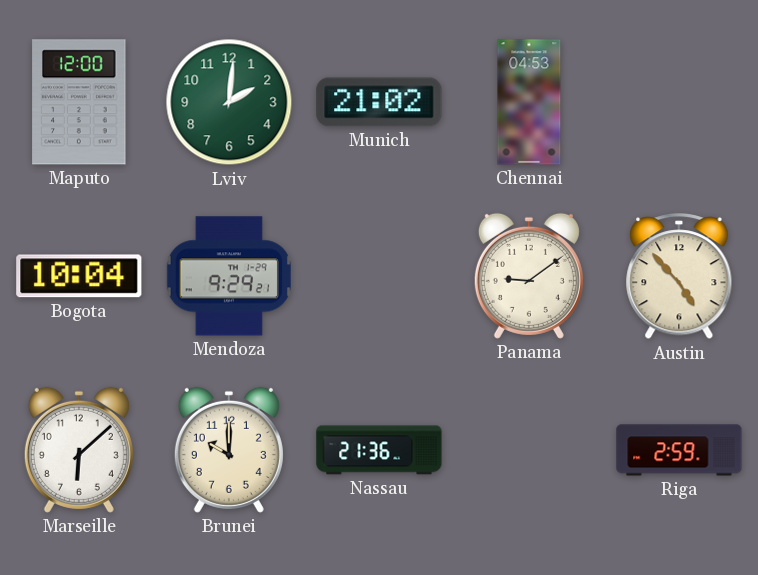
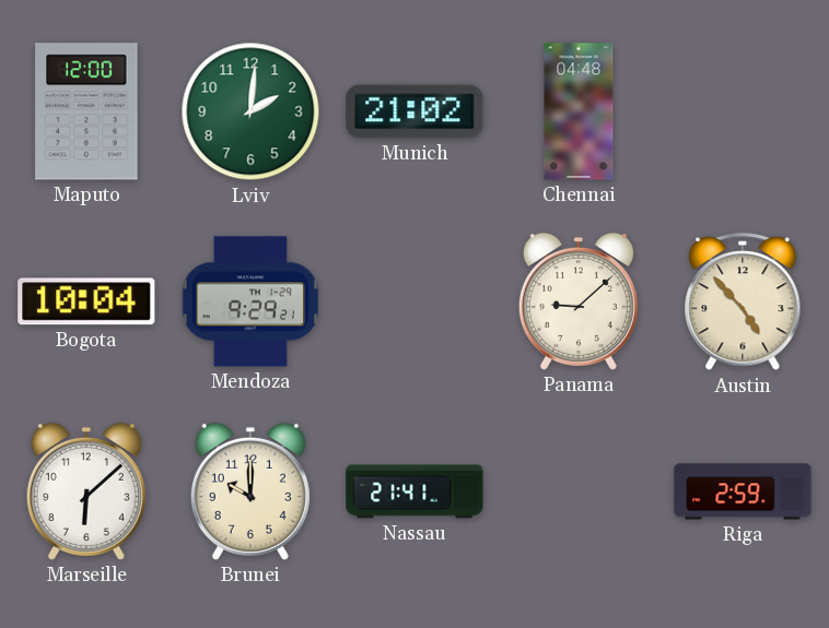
Chennai: 04:53 -> 04:48 (579, 111)
Panama: 9:09 -> 9:08 (579, 301)
Nassau: 21:36 -> 21:41 (414, 491)
